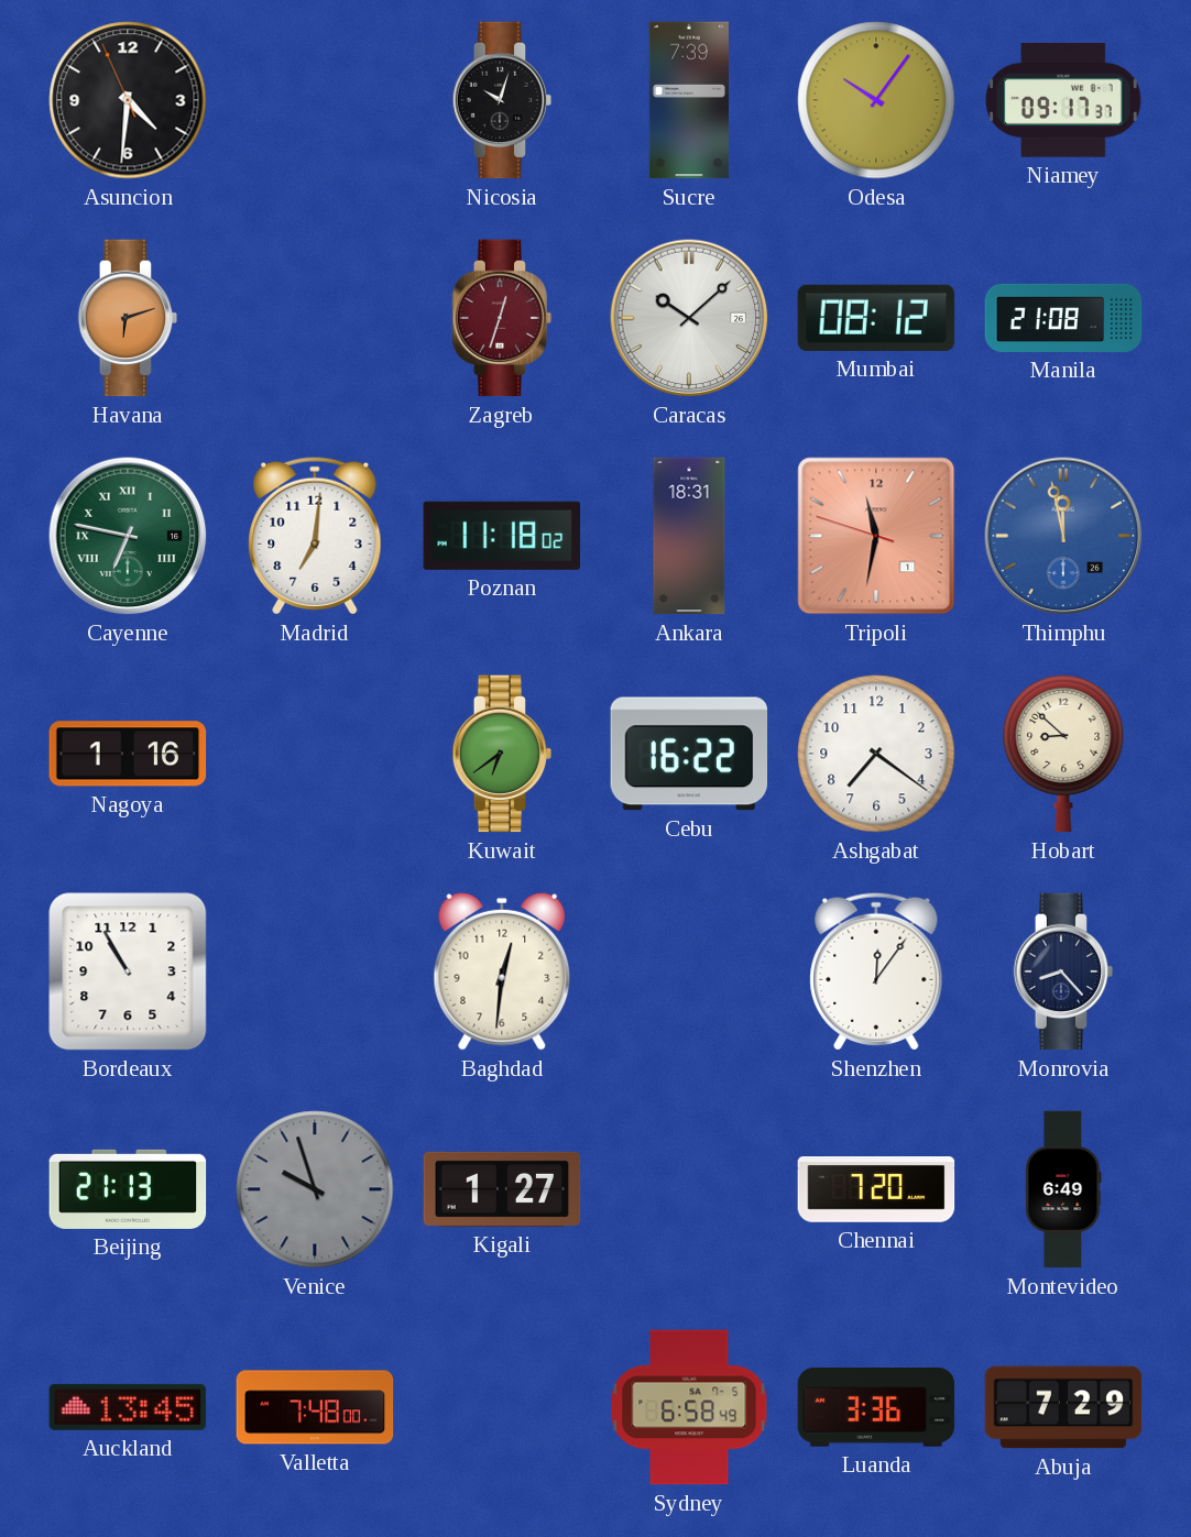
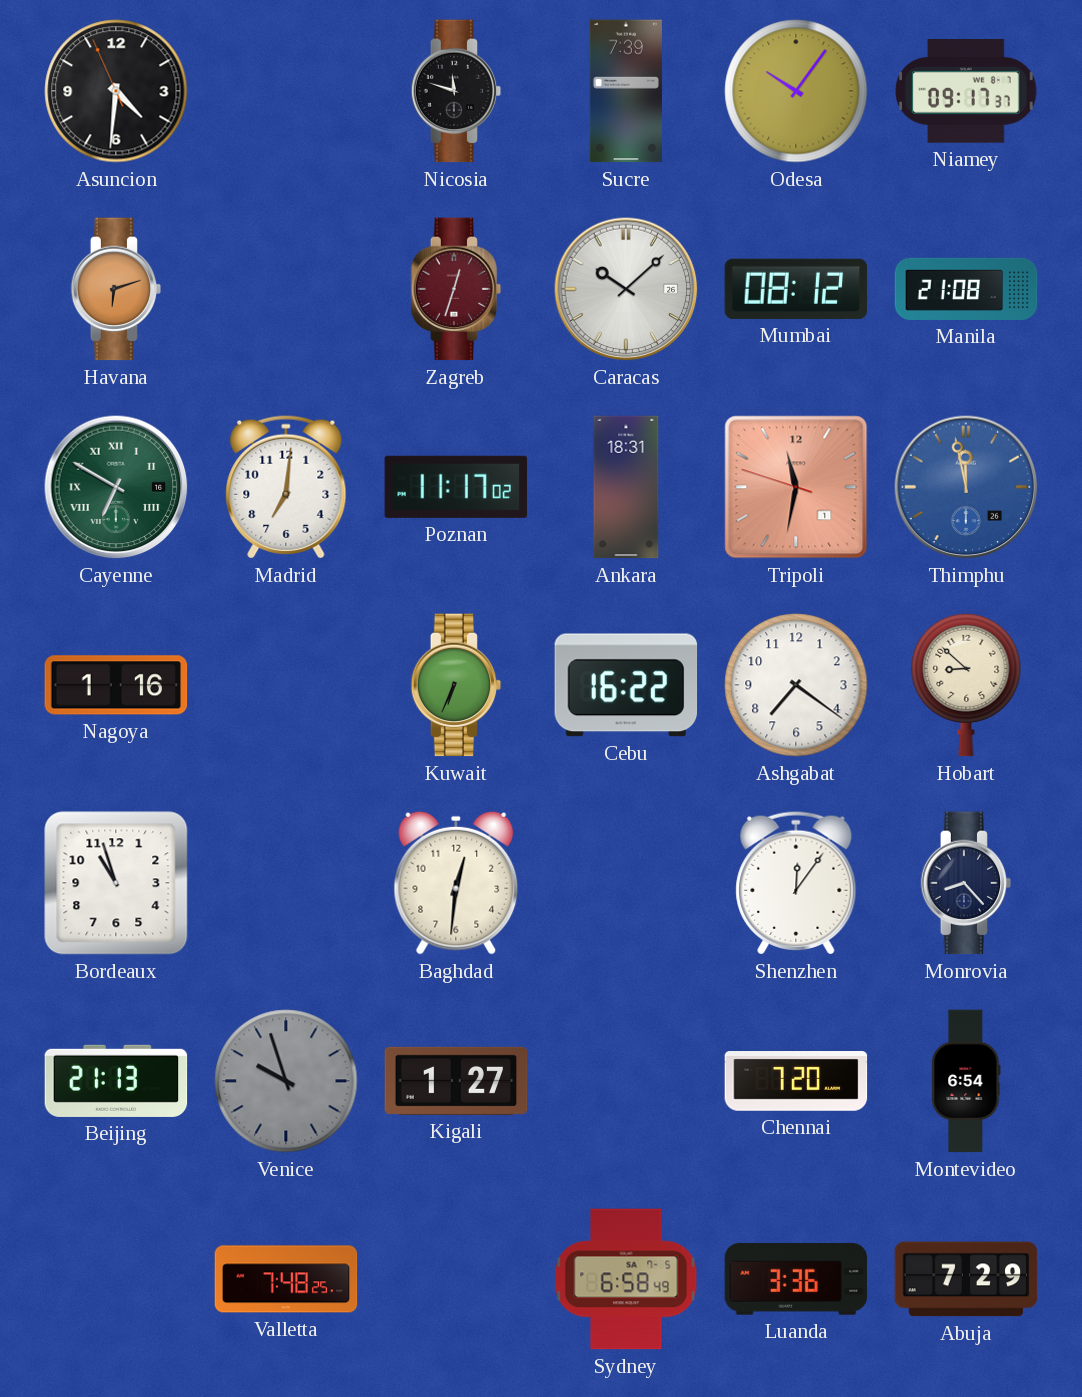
Nicosia: 10:03 -> 11:48 (456, 91)
Cayenne: 6:47 -> 6:50 (116, 487)
Poznan: 11:18 -> 11:17 (456, 487)
Kuwait: 6:39 -> 6:34 (456, 685)
Bordeaux: 10:55 -> 10:57 (116, 883)
Montevideo: 6:49 -> 6:54 (966, 1081)
Auckland: 13:45 -> none (128, 1407)
Valletta: 7:48:00 -> 7:48:25 (286, 1279)
